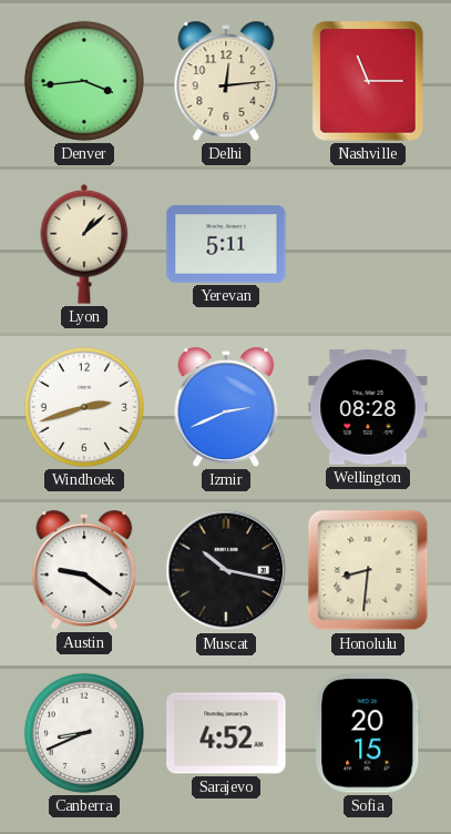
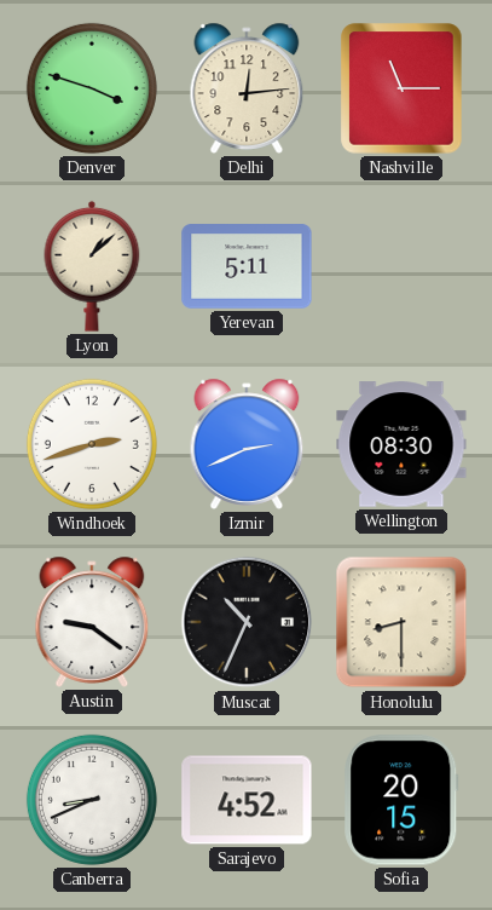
Denver: 3:44 -> 3:48 (92, 88)
Wellington: 08:28 -> 08:30 (401, 444)
Muscat: 10:17 -> 10:34 (247, 622)
Honolulu: 8:31 -> 8:30 (401, 622)
